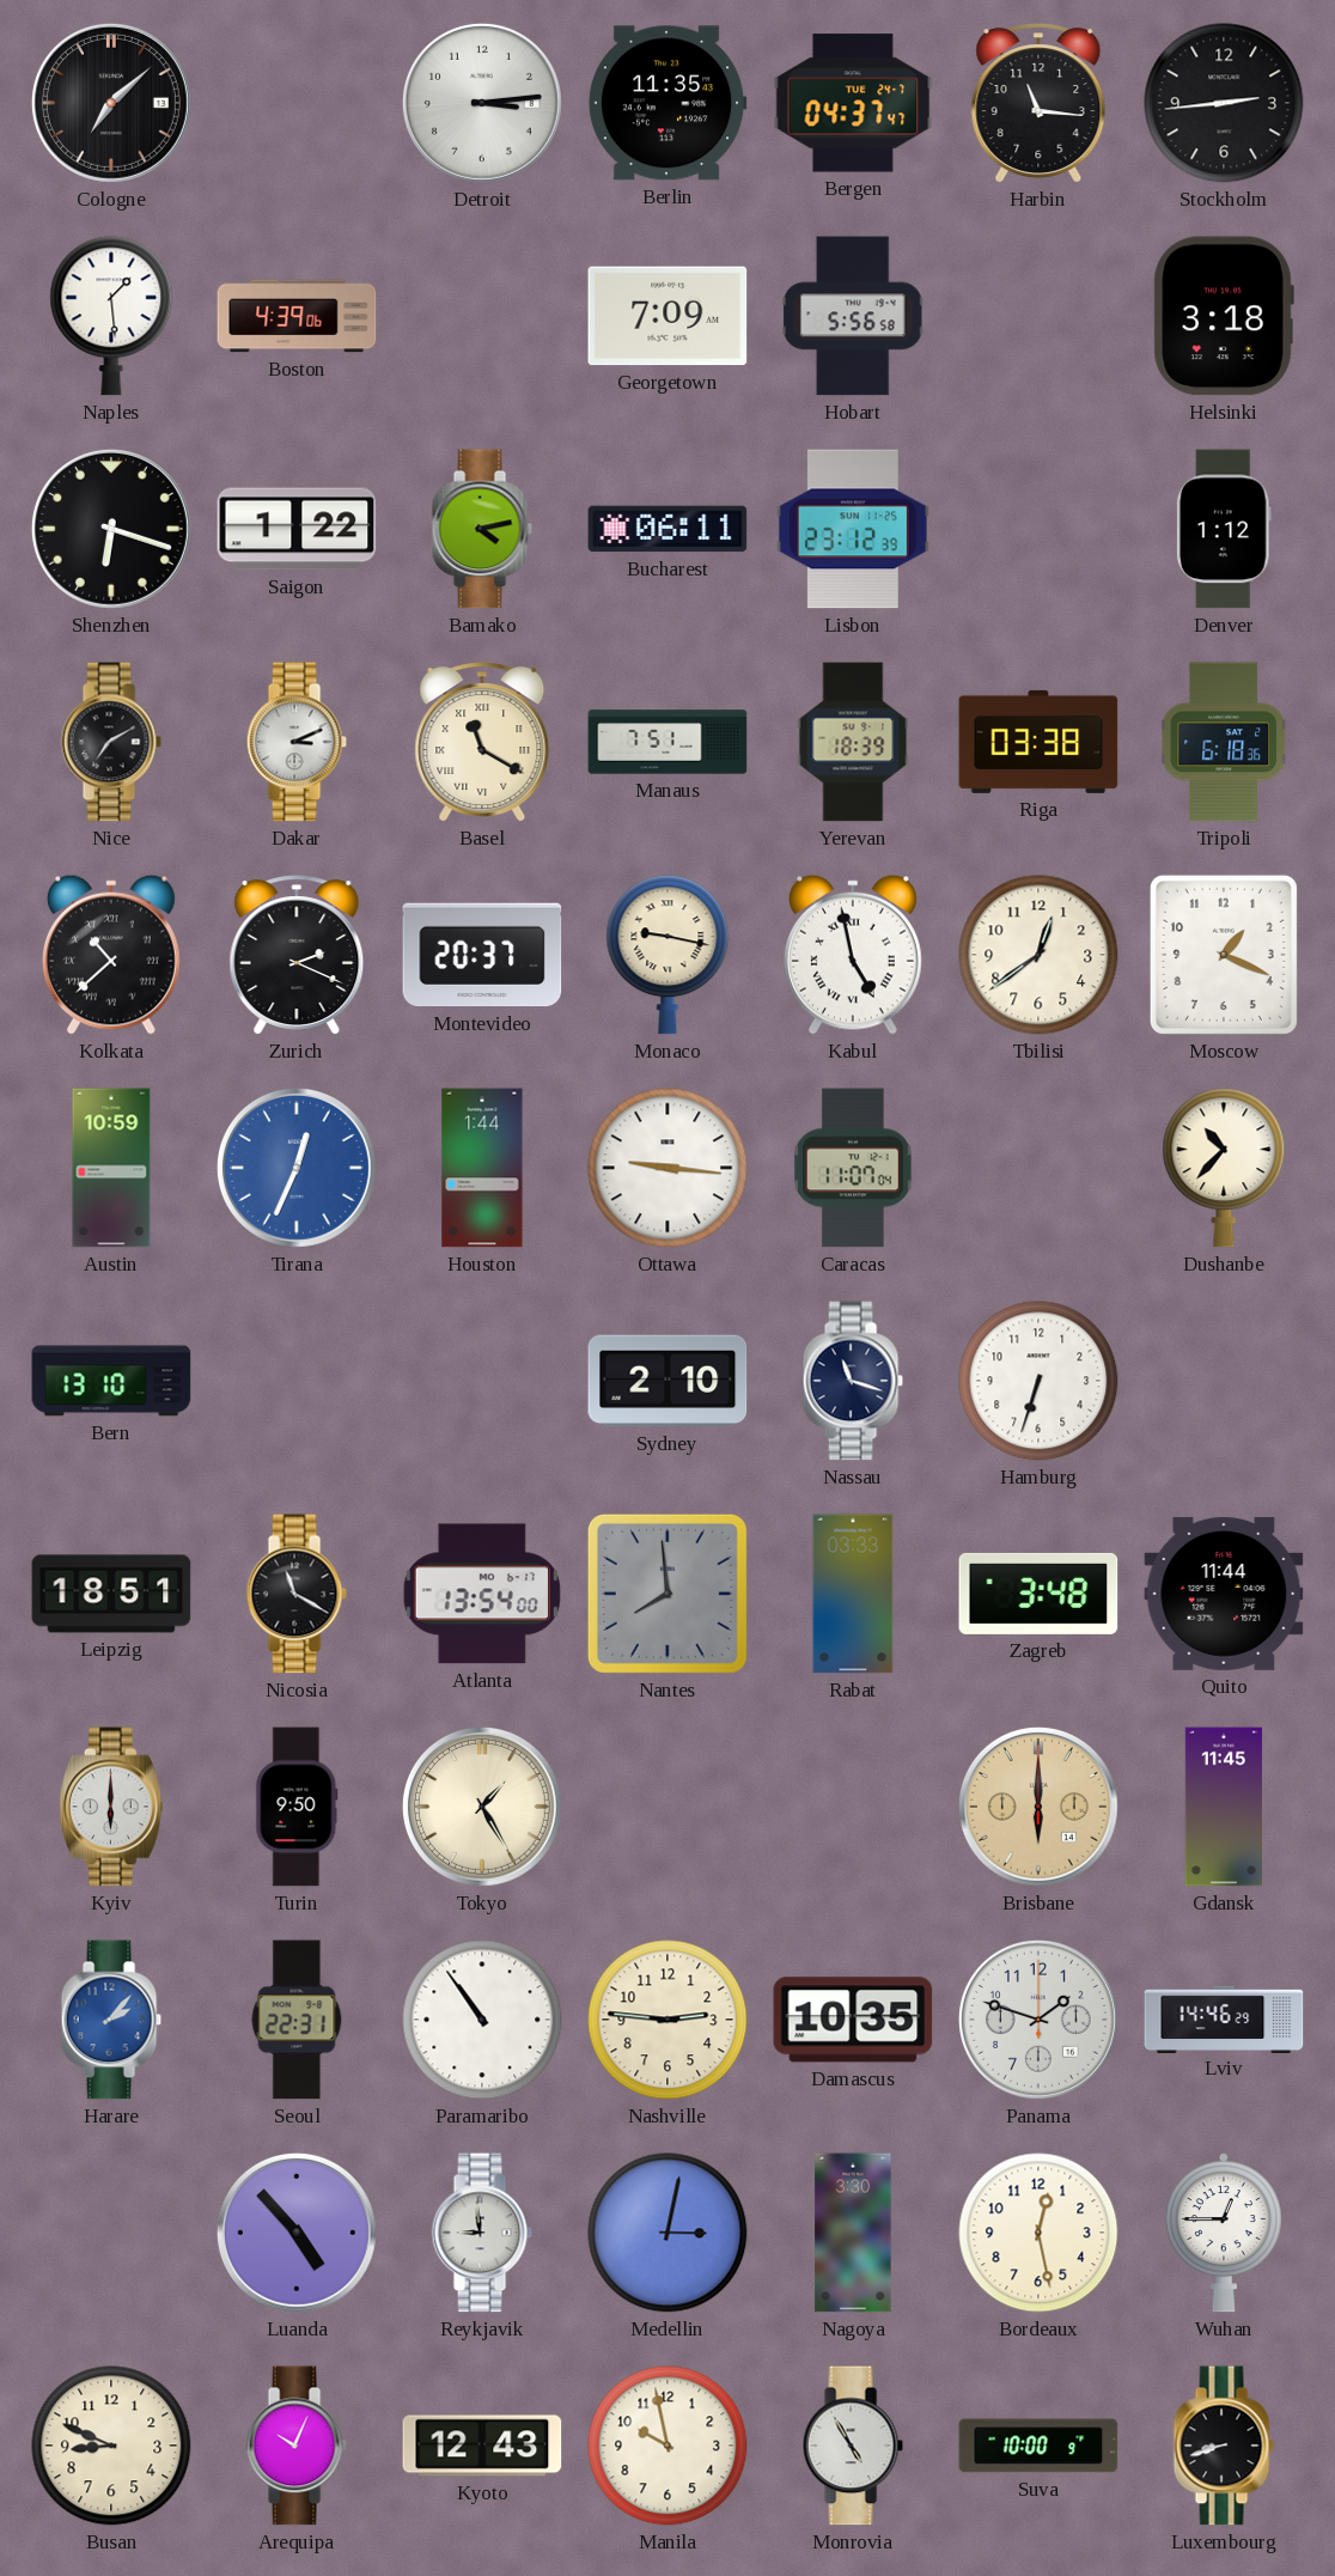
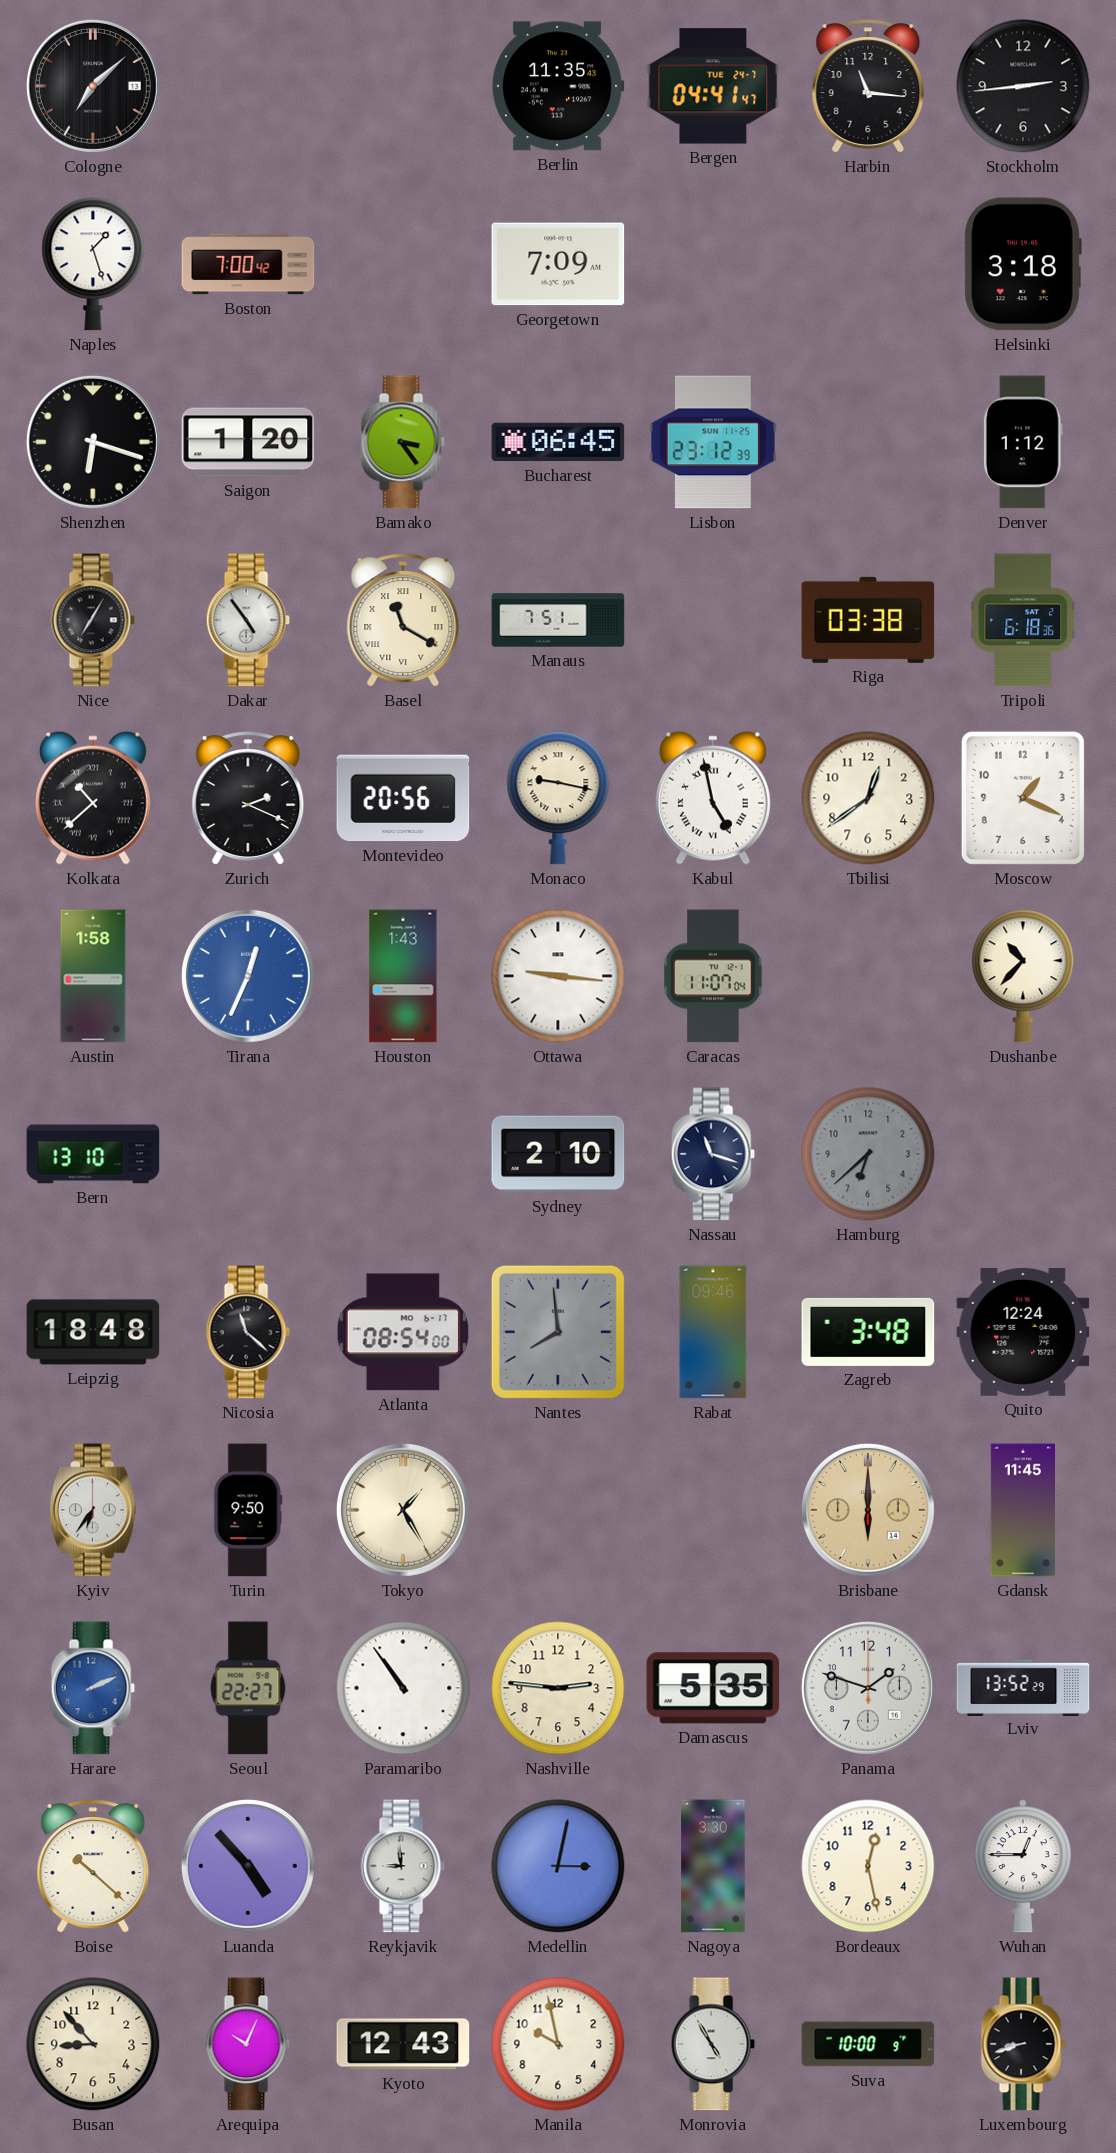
Detroit: 3:14 -> none (482, 103)
Bergen: 04:37 -> 04:41 (713, 86)
Naples: 1:29 -> 1:27 (93, 264)
Boston: 4:39 -> 7:00 (248, 264)
Hobart: 5:56 -> none (853, 316)
Saigon: 1:22 -> 1:20 (248, 442)
Bamako: 4:13 -> 3:24 (403, 442)
Bucharest: 06:11 -> 06:45 (558, 442)
Nice: 7:10 -> 7:05 (93, 620)
Dakar: 3:11 -> 4:54 (248, 620)
Yerevan: 18:39 -> none (853, 742)
Montevideo: 20:37 -> 20:56 (403, 798)
Austin: 10:59 -> 1:58 (93, 976)
Houston: 1:44 -> 1:43 (403, 976)
Hamburg: 6:33 -> 6:38 (868, 1154)
Hamburg dial: white -> grey (868, 1154)
Leipzig: 18:51 -> 18:48 (93, 1332)
Nicosia: 11:20 -> 11:22 (248, 1332)
Atlanta: 13:54 -> 08:54 (403, 1332)
Rabat: 03:33 -> 09:46 (713, 1332)
Quito: 11:44 -> 12:24 (1023, 1332)
Kyiv: 6:00 -> 6:36 (94, 1510)
Harare: 2:07 -> 2:11 (93, 1688)
Seoul: 22:31 -> 22:27 (248, 1688)
Damascus: 10:35 -> 5:35 (713, 1688)
Lviv: 14:46 -> 13:52 (1023, 1687)
Boise: none -> 10:22 (93, 1866)
Busan: 8:49 -> 8:53 (93, 2044)
